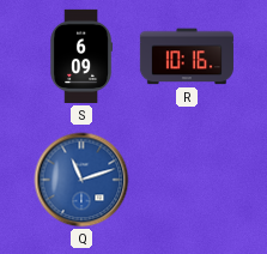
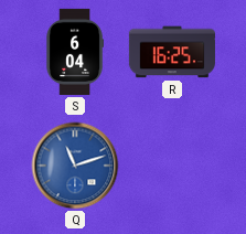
S: 6:09 -> 6:04 (75, 52)
R: 10:16 -> 16:25 (172, 52)
